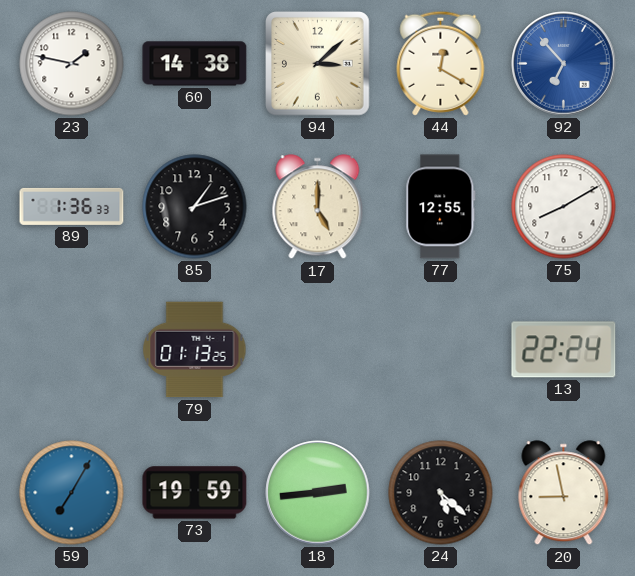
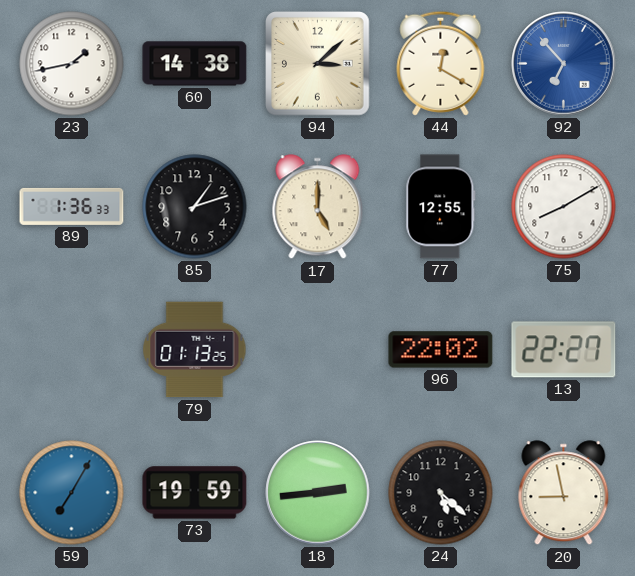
23: 1:47 -> 1:43 (72, 64)
96: none -> 22:02 (441, 350)
13: 22:24 -> 22:27 (564, 350)
